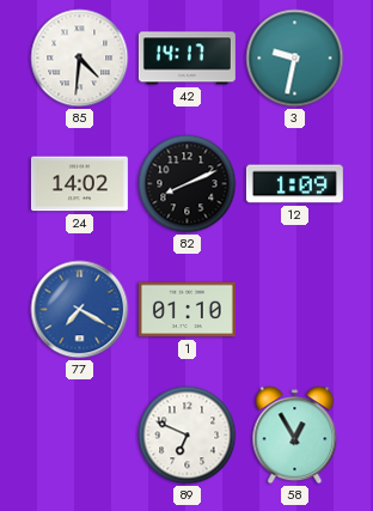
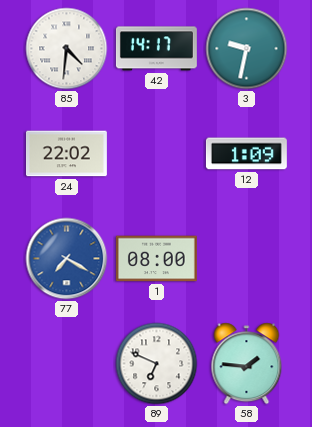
24: 14:02 -> 22:02 (66, 154)
82: 8:11 -> none (188, 184)
1: 01:10 -> 08:00 (156, 259)
58: 12:55 -> 1:46 (247, 364)
